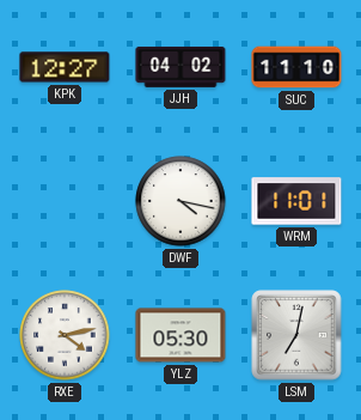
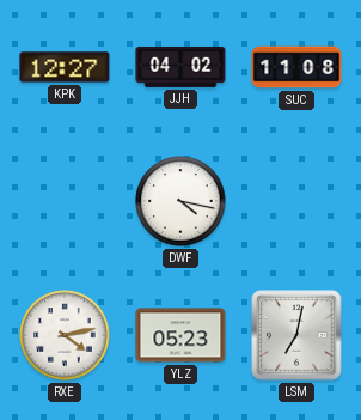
SUC: 11:10 -> 11:08 (296, 67)
WRM: 11:01 -> none (296, 201)
YLZ: 05:30 -> 05:23 (180, 335)
